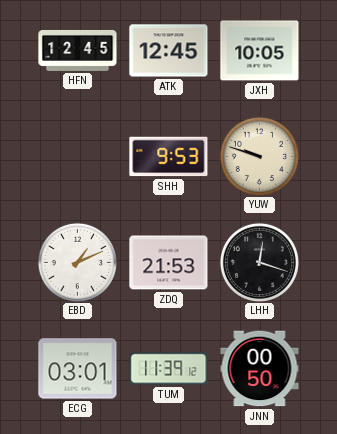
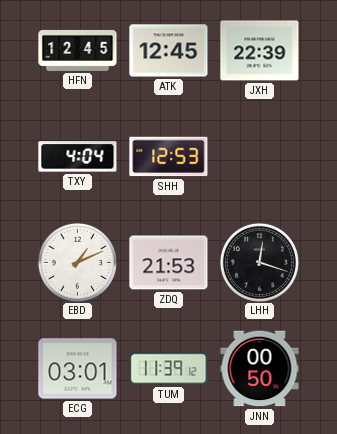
JXH: 10:05 -> 22:39 (260, 51)
TXY: none -> 4:04 (78, 157)
SHH: 9:53 -> 12:53 (169, 157)
YUW: 9:48 -> none (259, 156)
